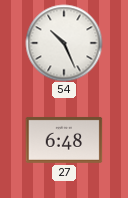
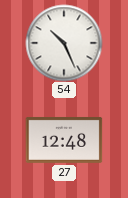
27: 6:48 -> 12:48 (64, 140)
